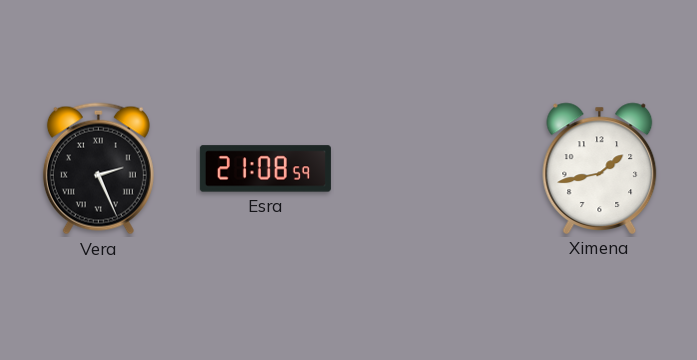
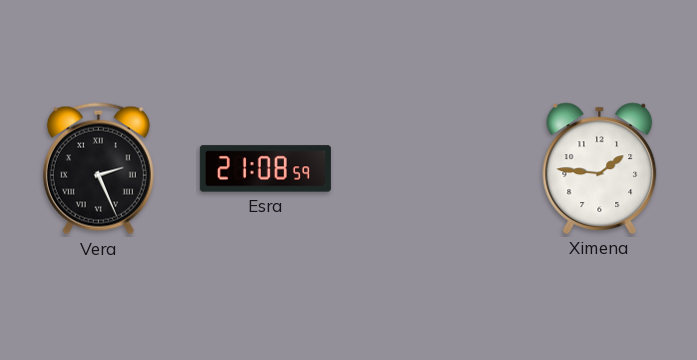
Ximena: 1:43 -> 1:46 (600, 168)
